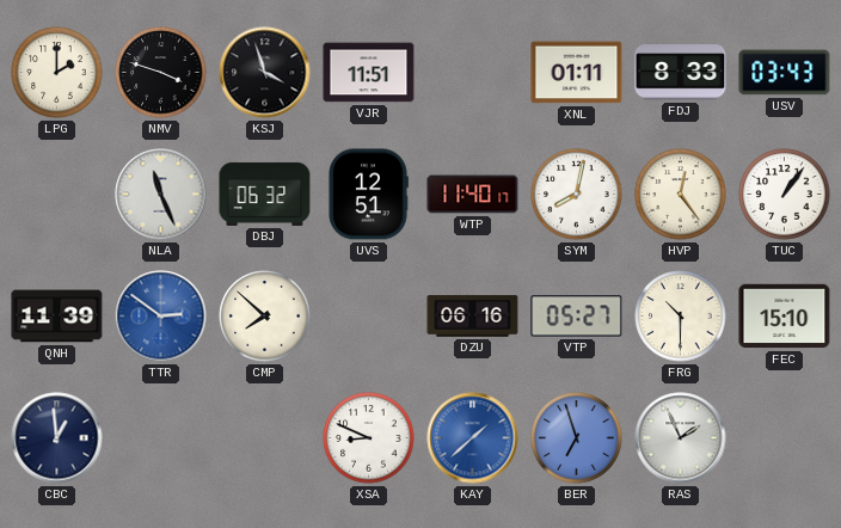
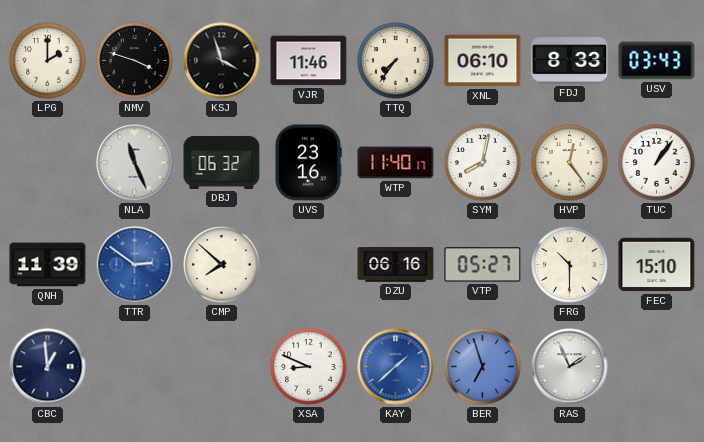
VJR: 11:51 -> 11:46 (309, 61)
TTQ: none -> 7:36 (396, 61)
XNL: 01:11 -> 06:10 (483, 61)
UVS: 12:51 -> 23:16 (308, 163)
